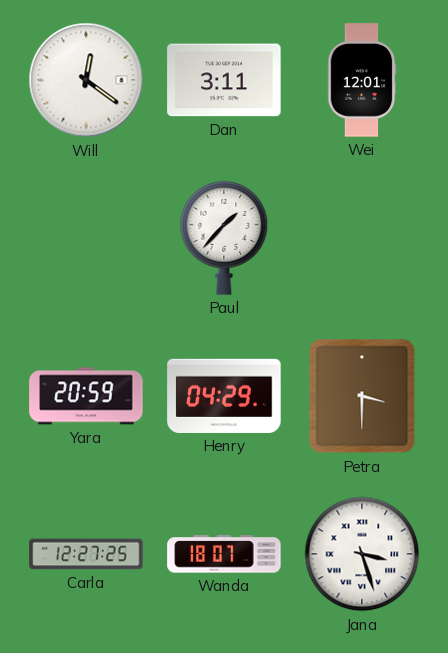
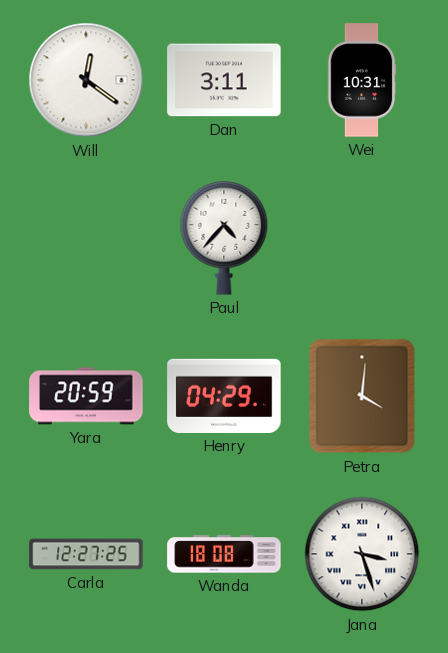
Wei: 12:01 -> 10:31 (362, 80)
Paul: 1:37 -> 4:37 (224, 238)
Petra: 3:30 -> 4:01 (362, 396)
Wanda: 18:07 -> 18:08 (224, 554)
